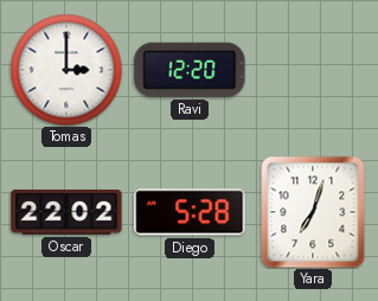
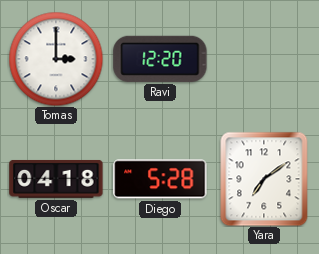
Oscar: 22:02 -> 04:18 (56, 179)
Yara: 7:03 -> 7:09 (264, 179)
